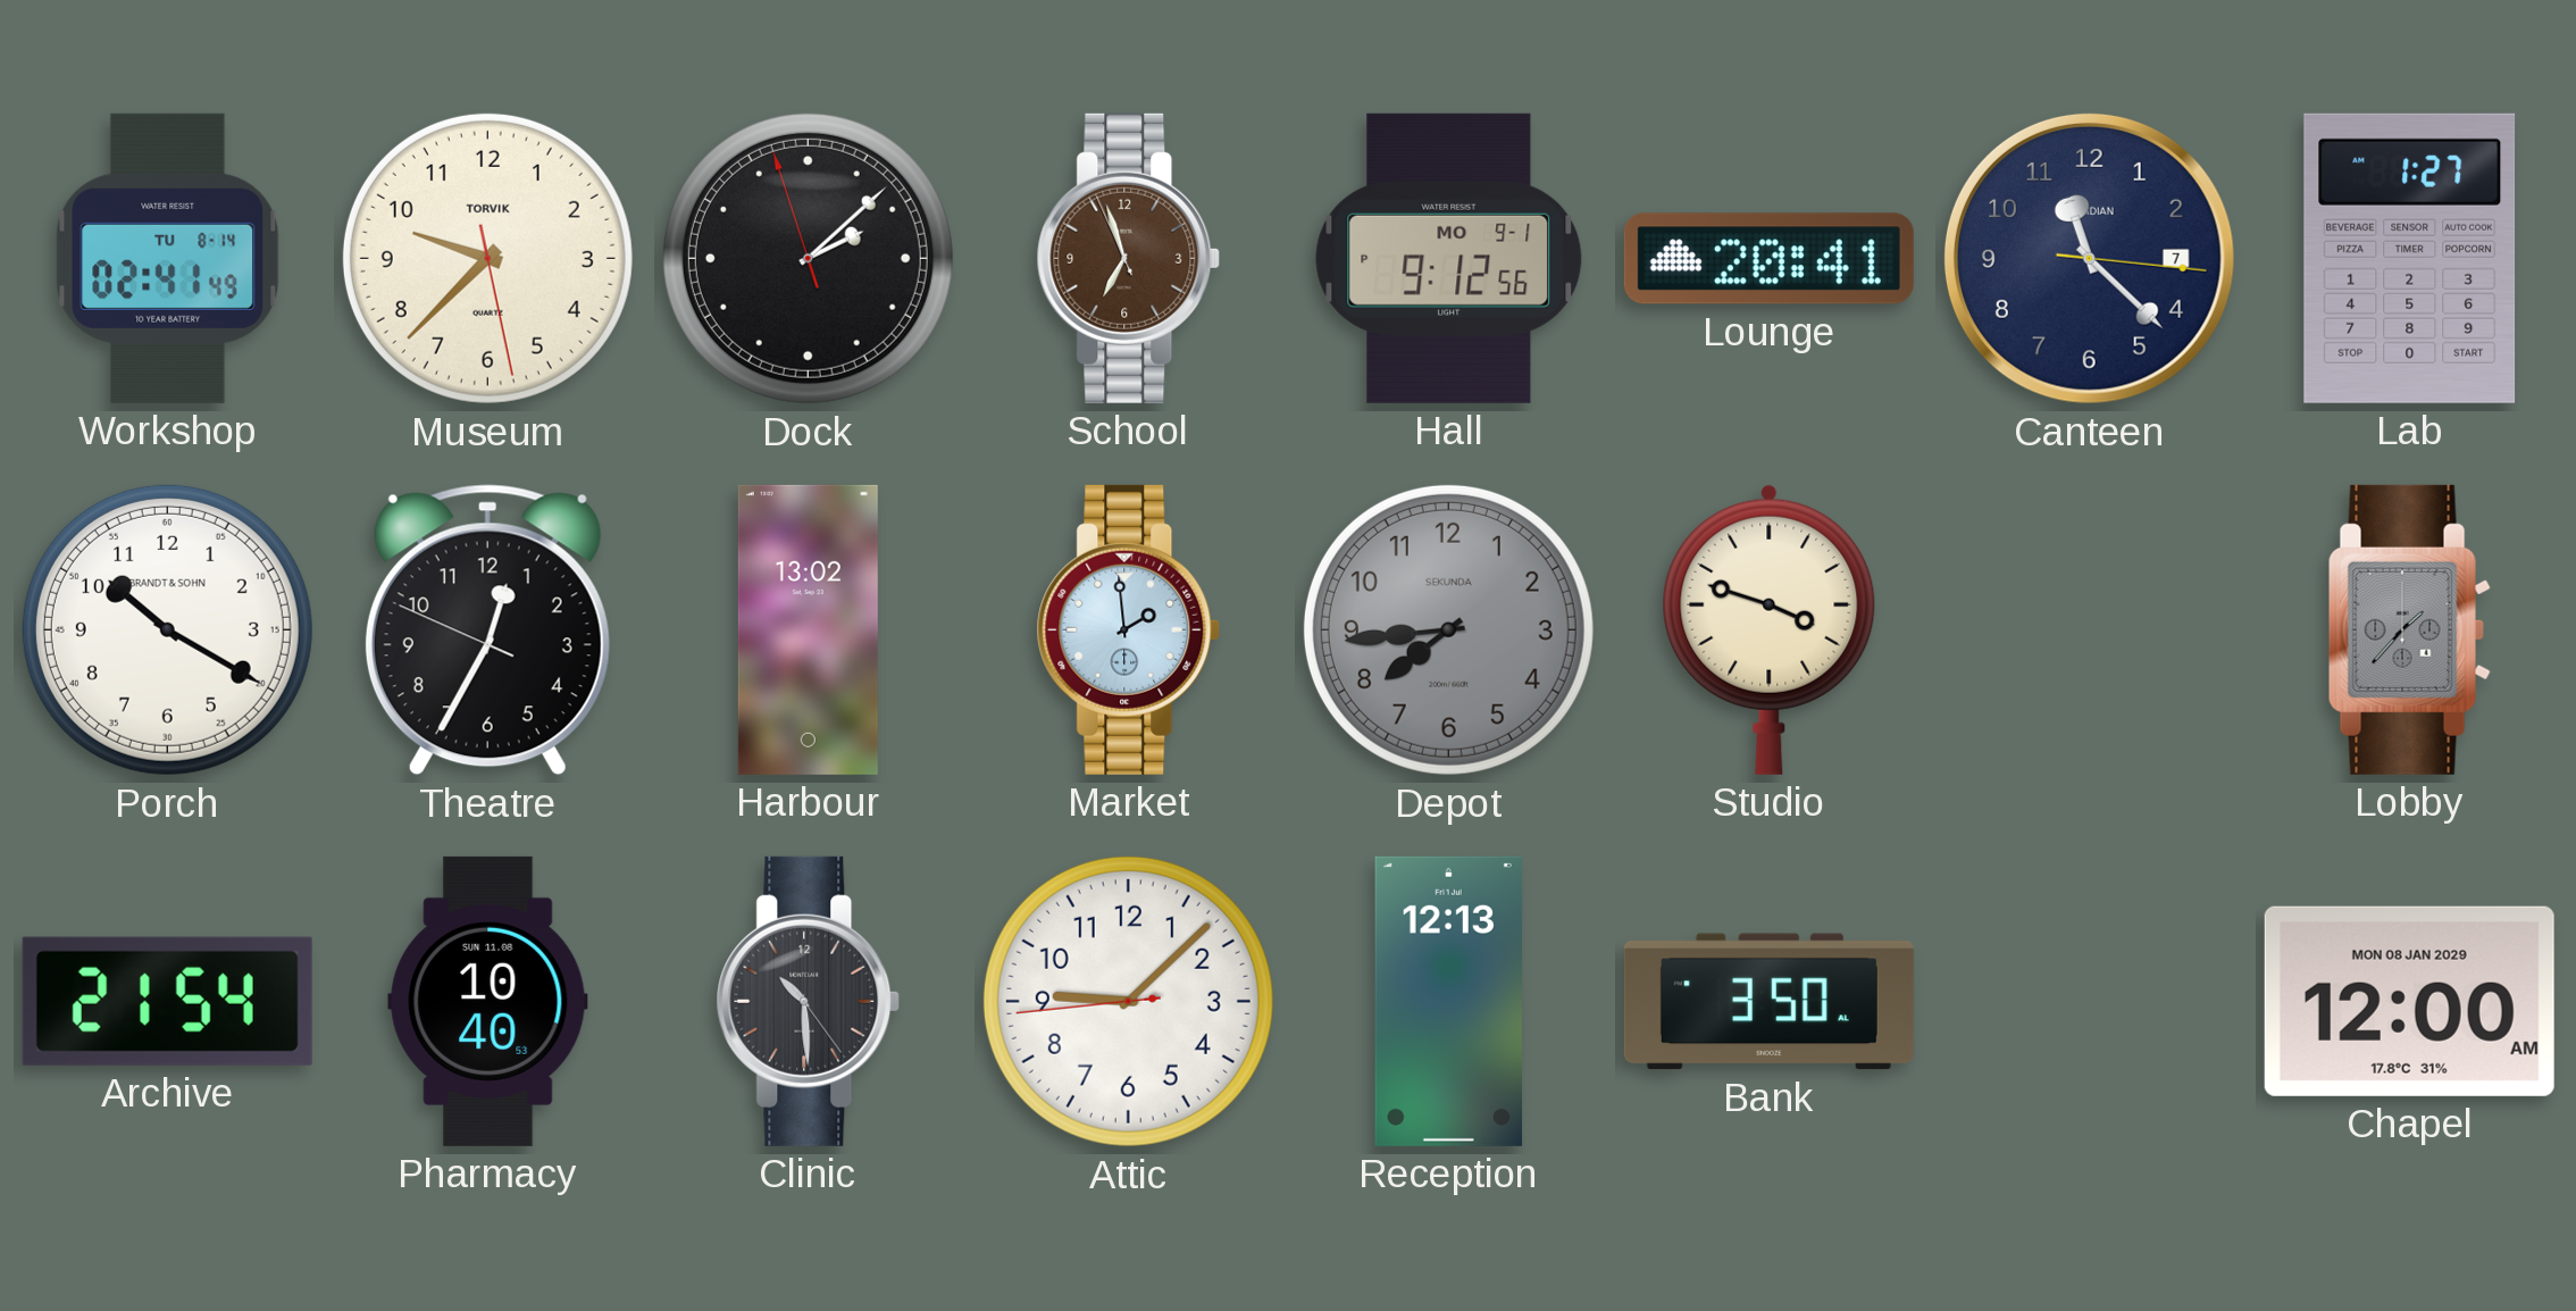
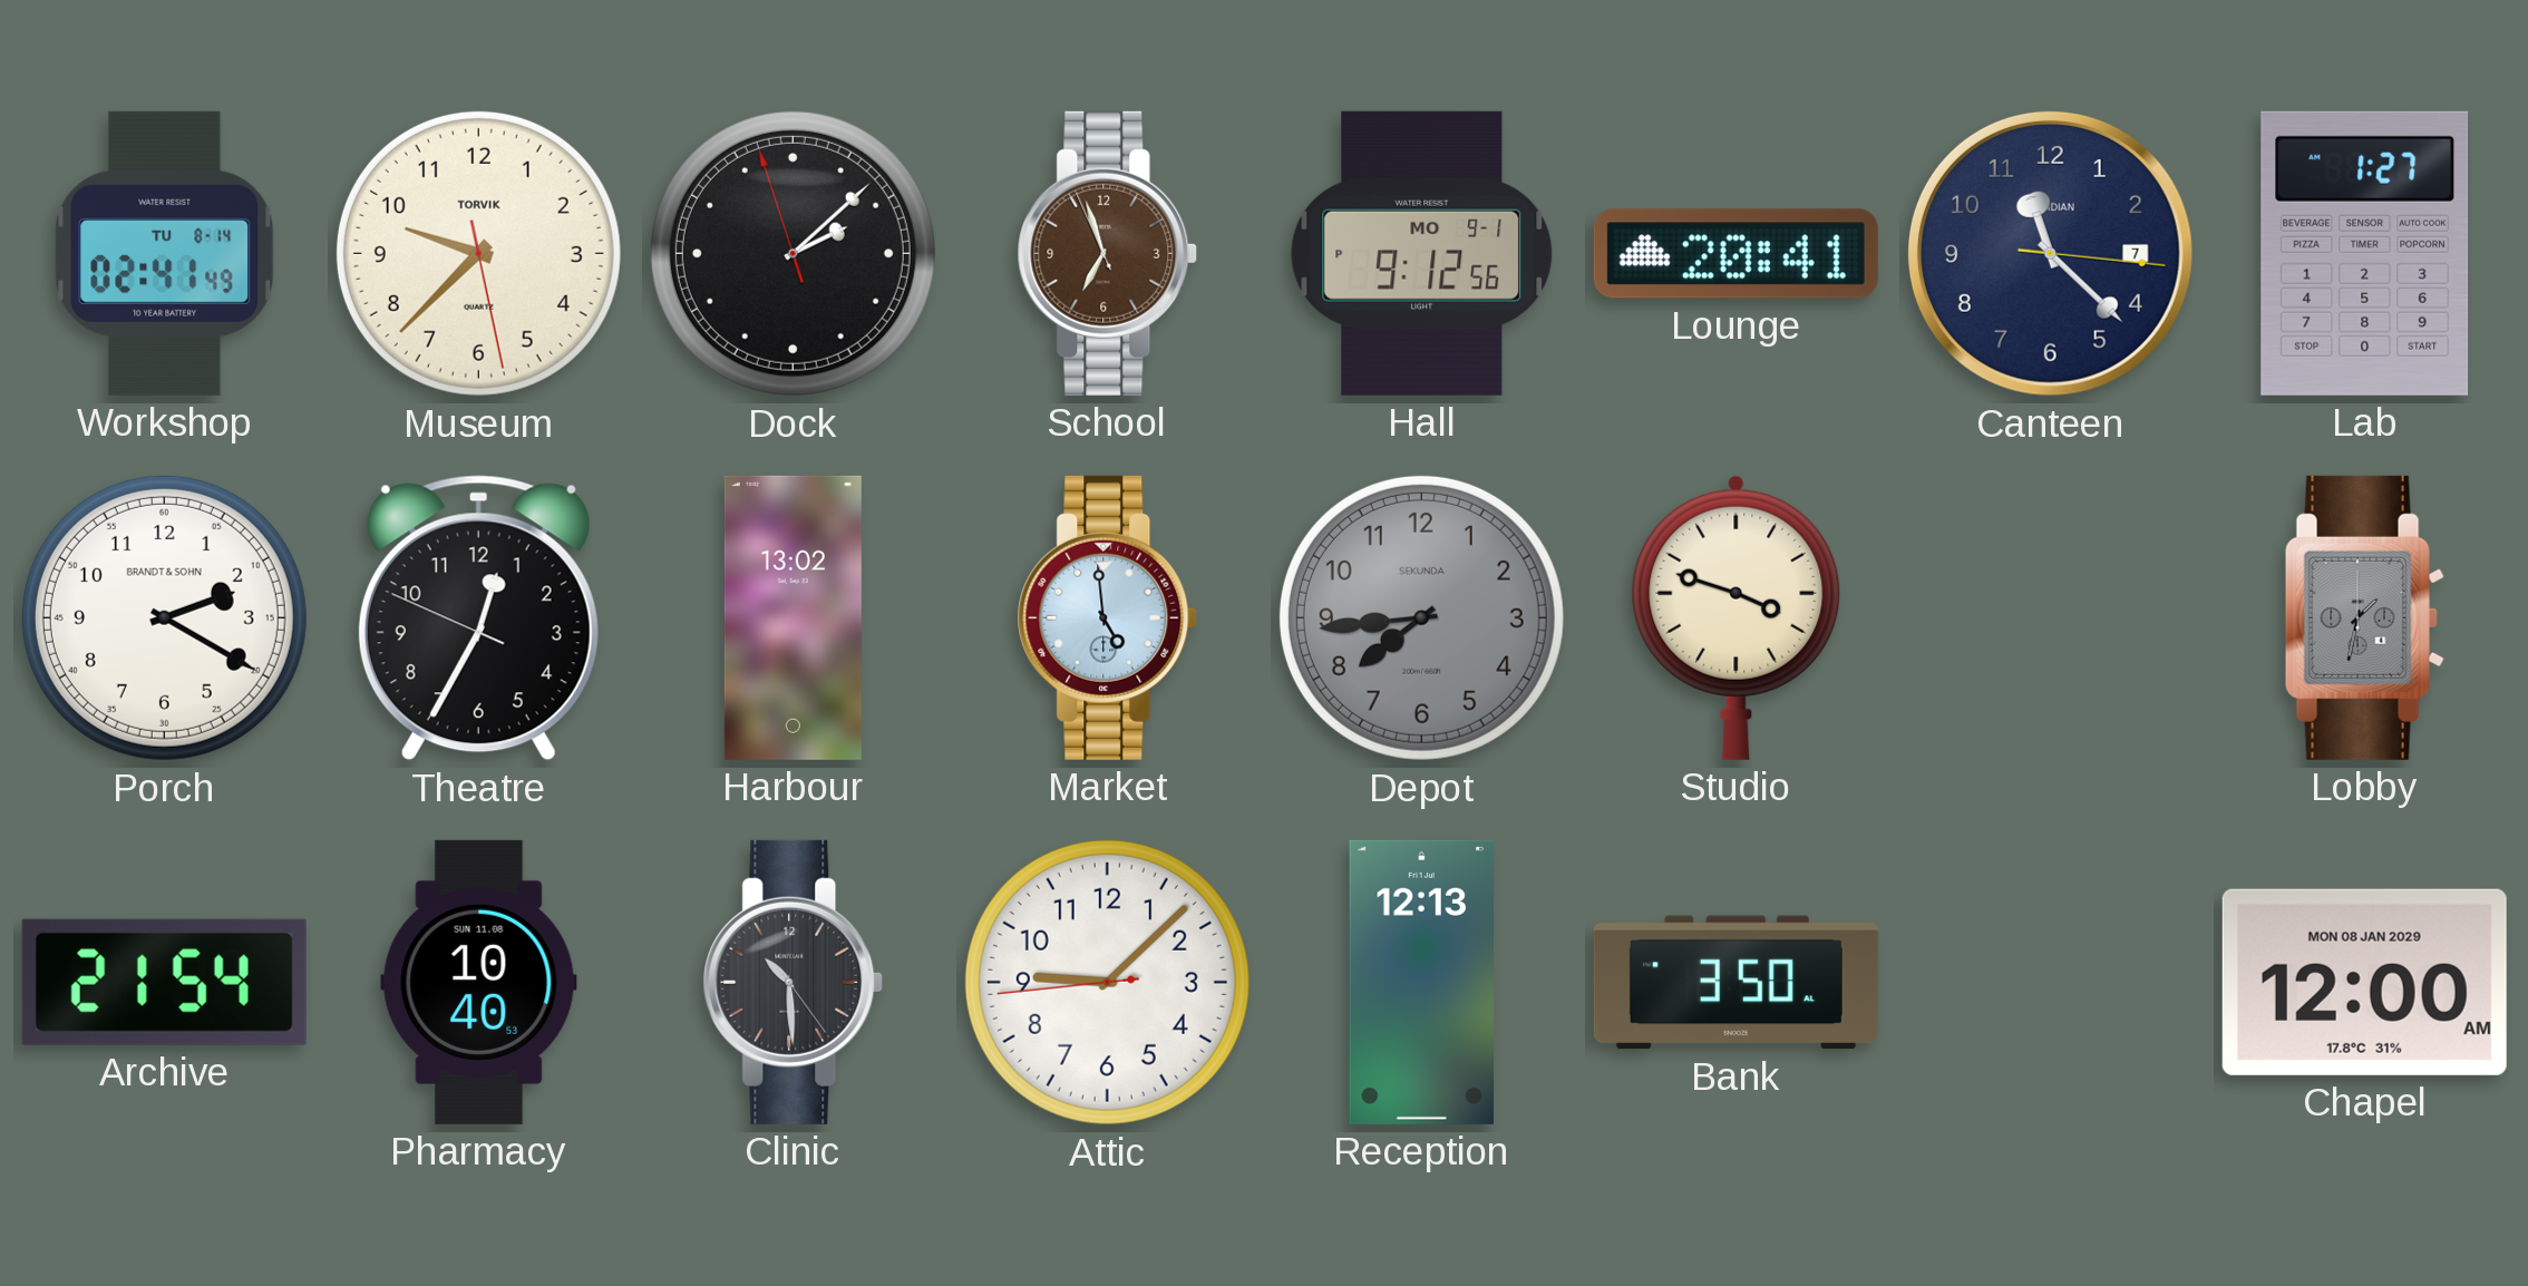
Porch: 10:20 -> 2:20 (164, 617)
Market: 1:59 -> 4:59 (1108, 617)
Lobby: 1:37 -> 1:32 (2364, 617)
